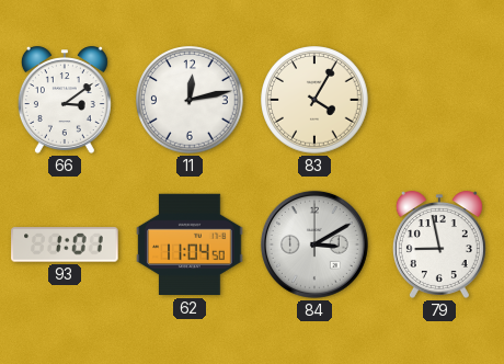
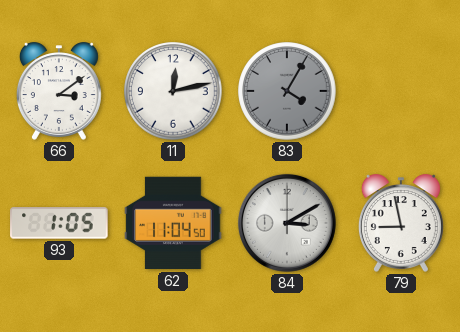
83 dial: cream -> grey (287, 91)
93: 1:01 -> 1:05 (59, 223)
